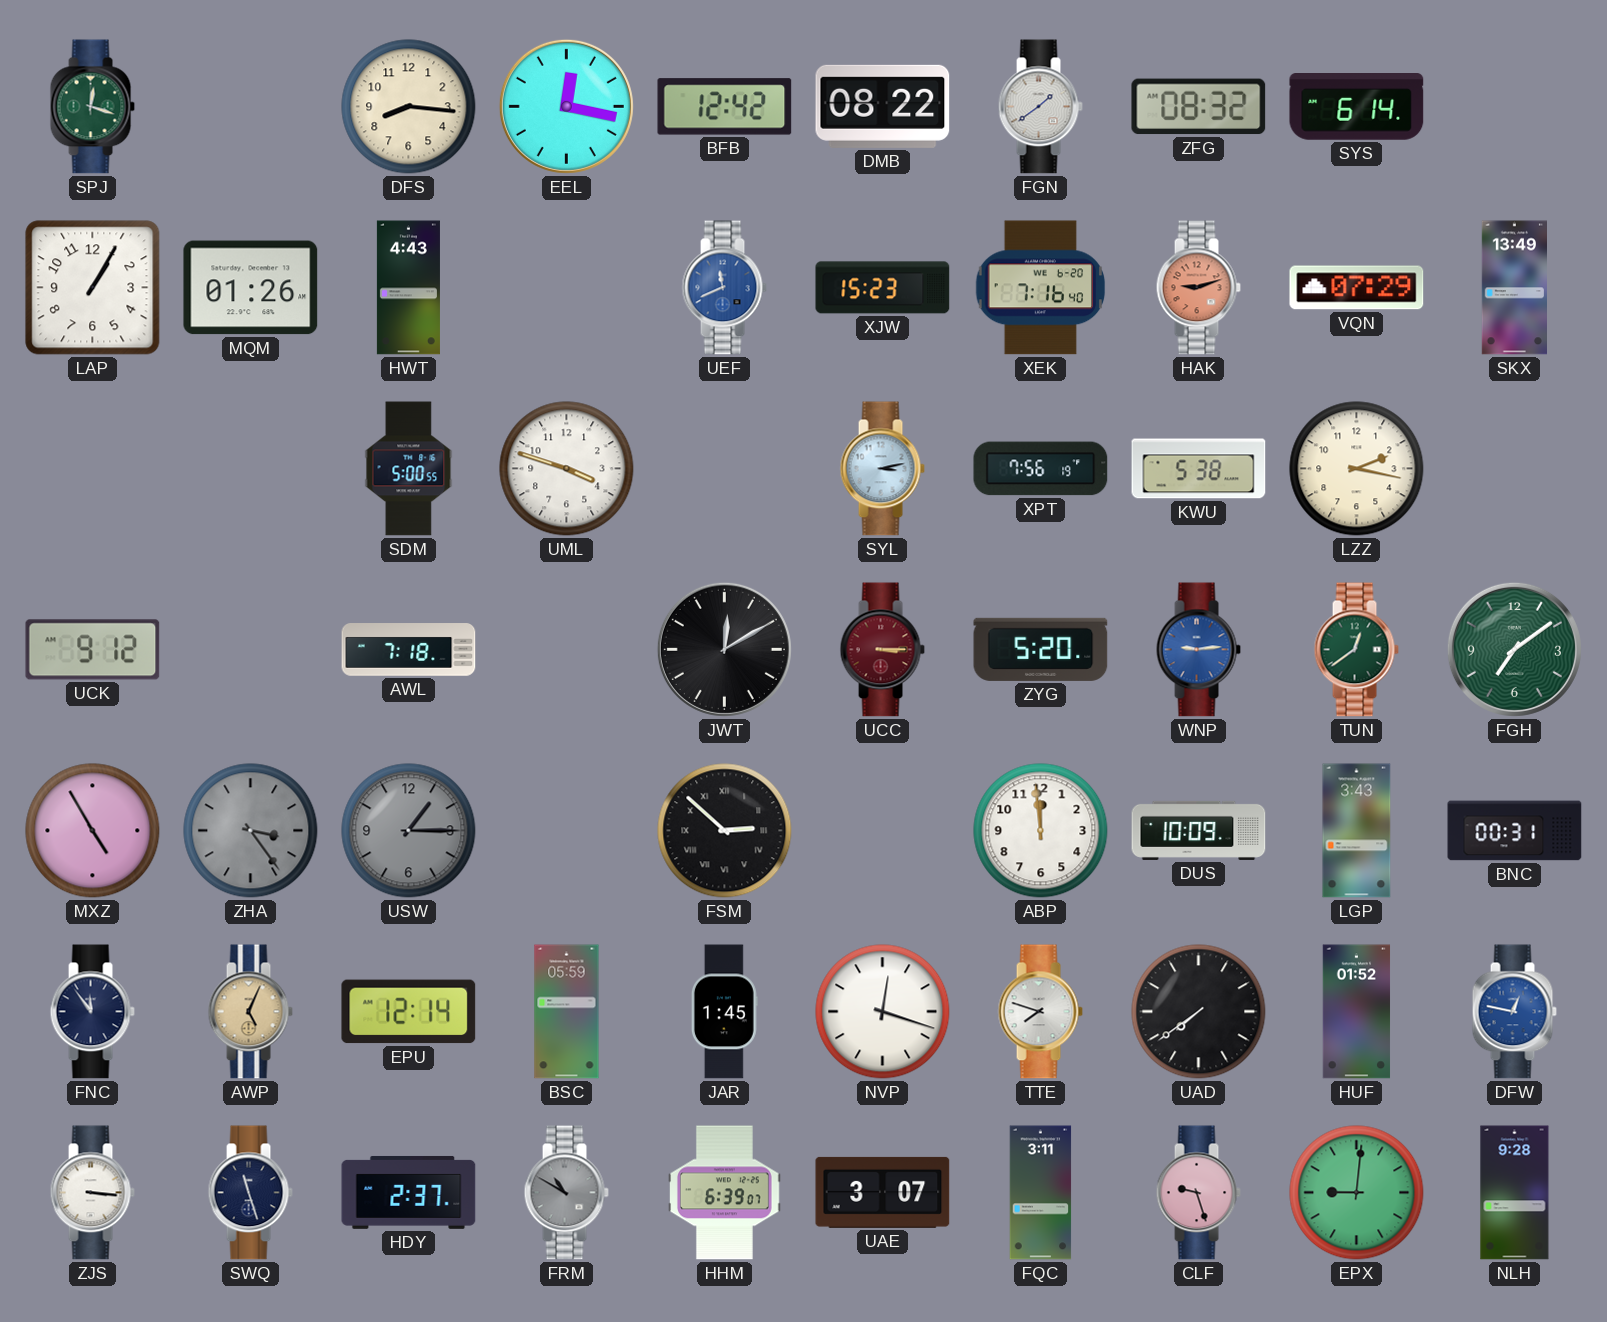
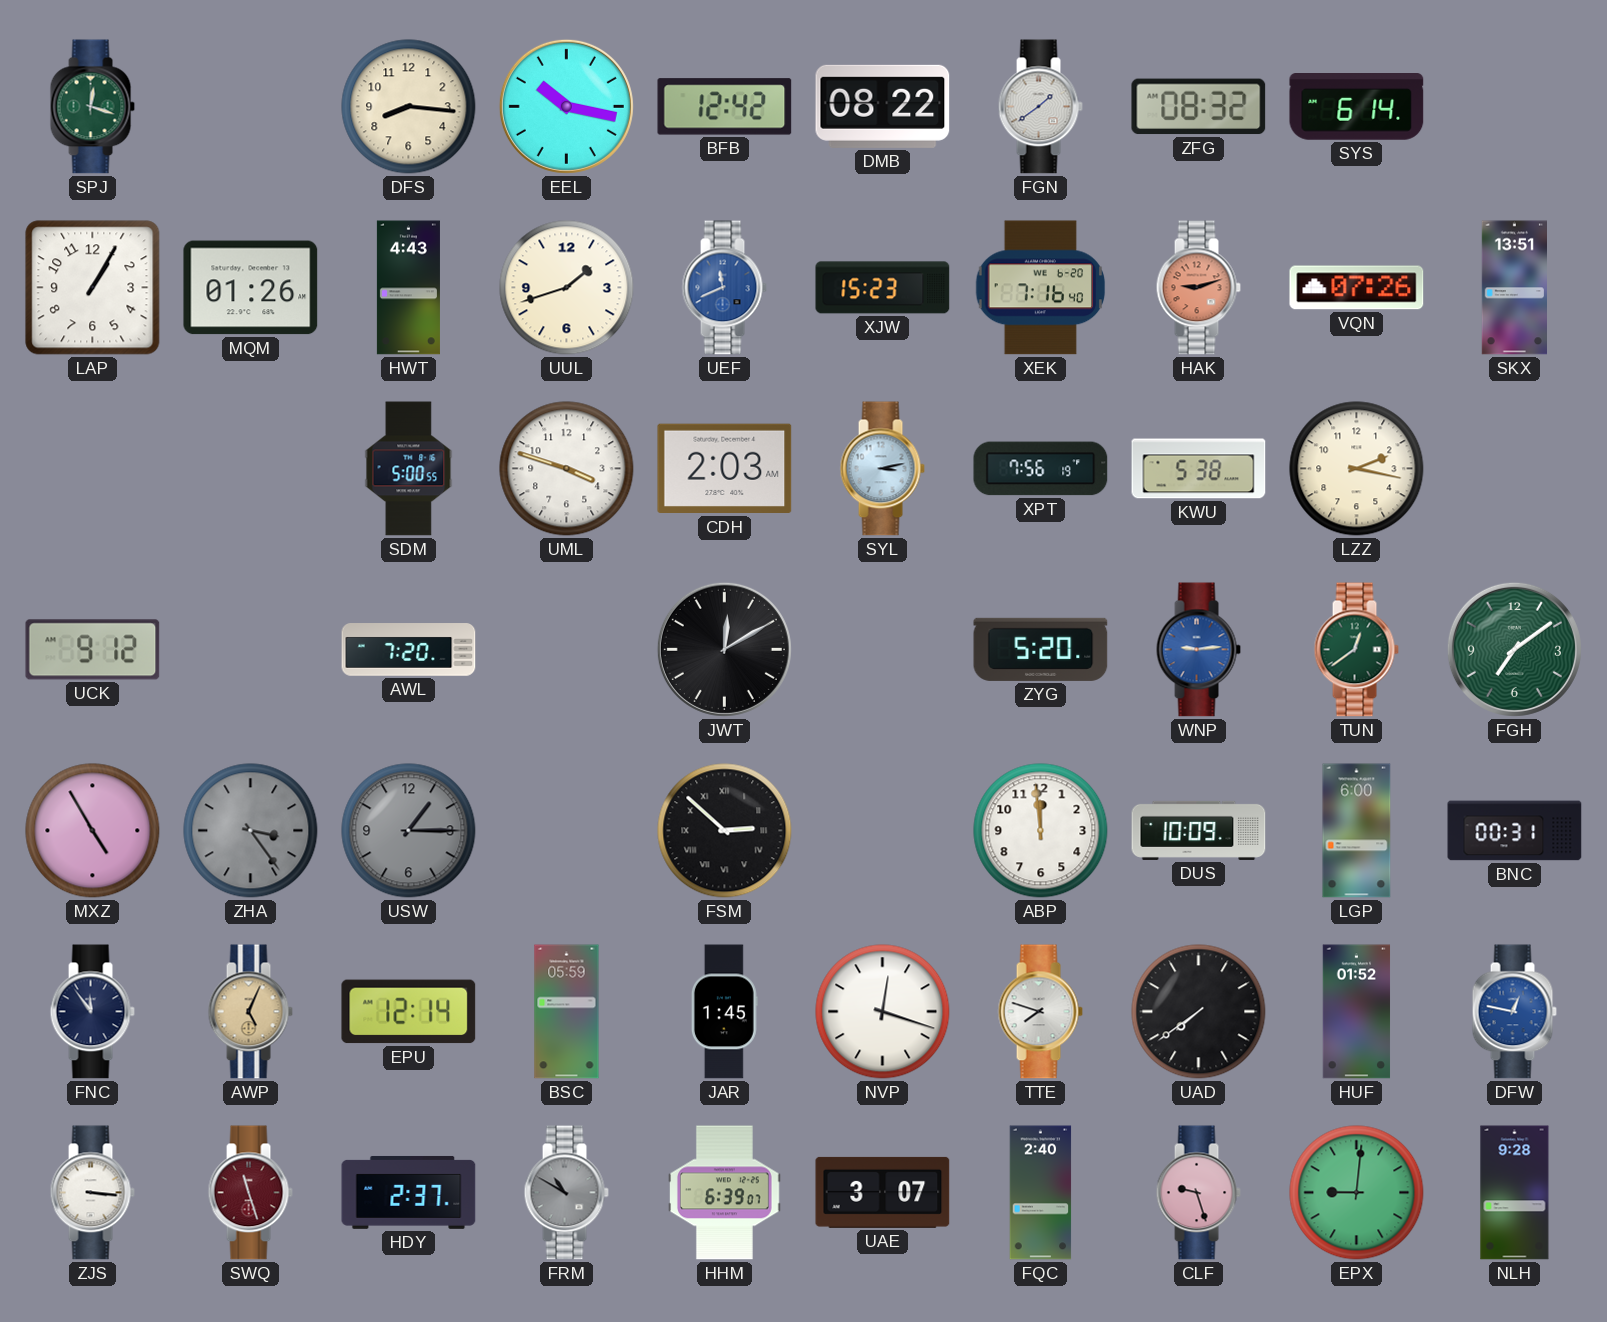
EEL: 12:17 -> 10:17 (566, 106)
UUL: none -> 1:42 (567, 288)
VQN: 07:29 -> 07:26 (1357, 288)
SKX: 13:49 -> 13:51 (1514, 288)
CDH: none -> 2:03 (725, 469)
AWL: 7:18 -> 7:20 (409, 650)
UCC: 3:15 -> none (882, 650)
LGP: 3:43 -> 6:00 (1357, 831)
SWQ dial: navy -> burgundy (250, 1193)
FQC: 3:11 -> 2:40 (1041, 1193)
